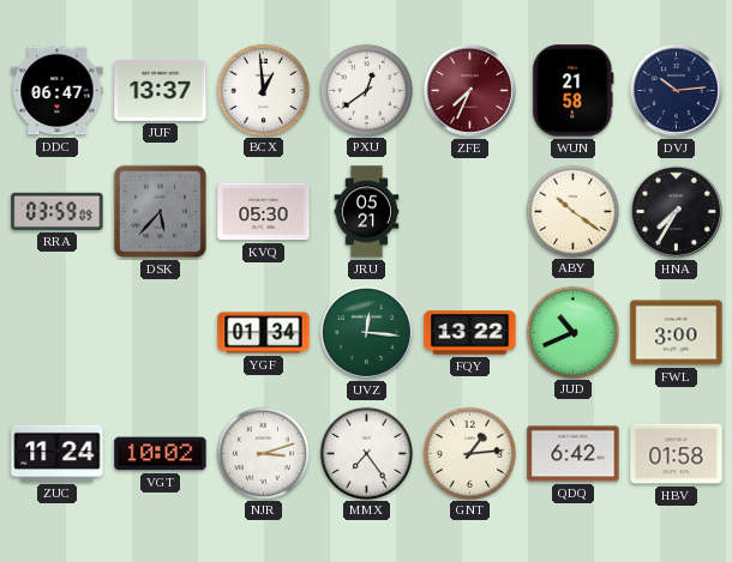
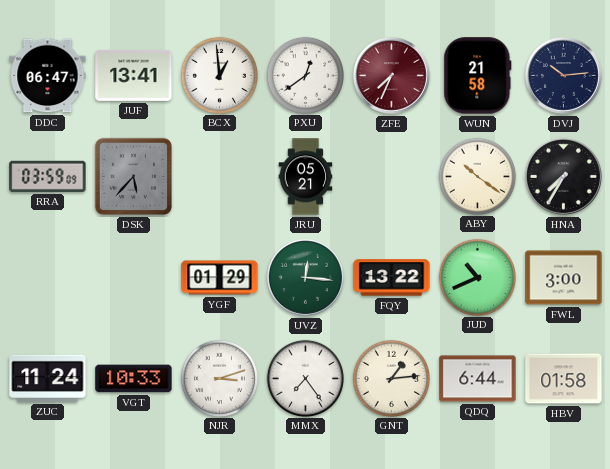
JUF: 13:37 -> 13:41 (134, 75)
KVQ: 05:30 -> none (264, 212)
YGF: 01:34 -> 01:29 (220, 278)
VGT: 10:02 -> 10:33 (134, 379)
QDQ: 6:42 -> 6:44 (478, 379)
